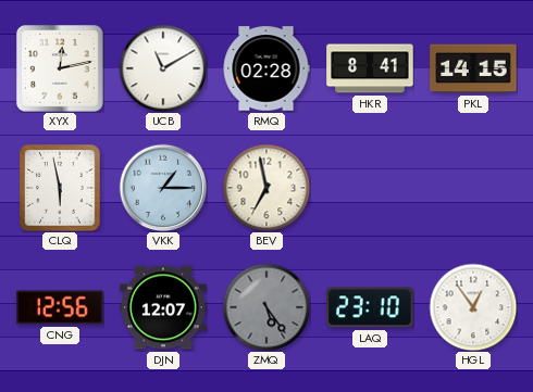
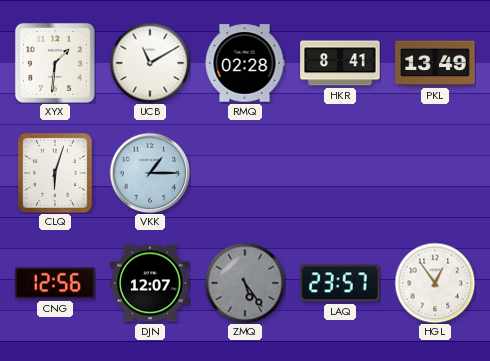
XYX: 12:13 -> 1:31 (55, 63)
PKL: 14:15 -> 13:49 (435, 63)
CLQ: 5:58 -> 6:03 (55, 173)
BEV: 6:58 -> none (266, 188)
LAQ: 23:10 -> 23:57 (340, 283)
